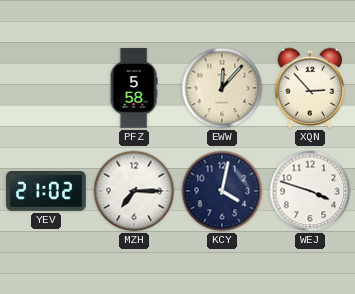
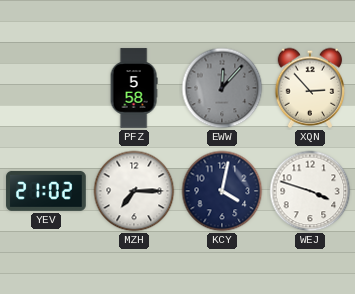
EWW dial: cream -> grey (222, 88)
